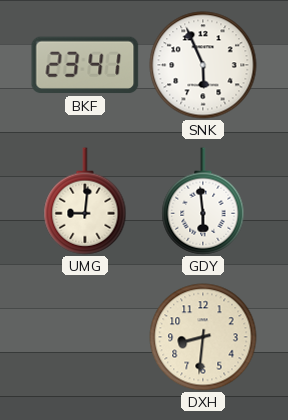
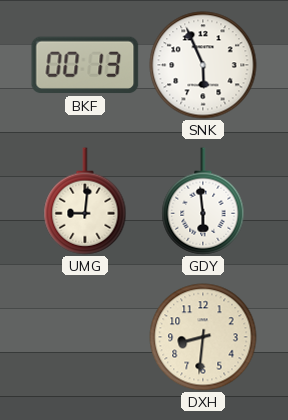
BKF: 23:41 -> 00:13 (85, 65)
